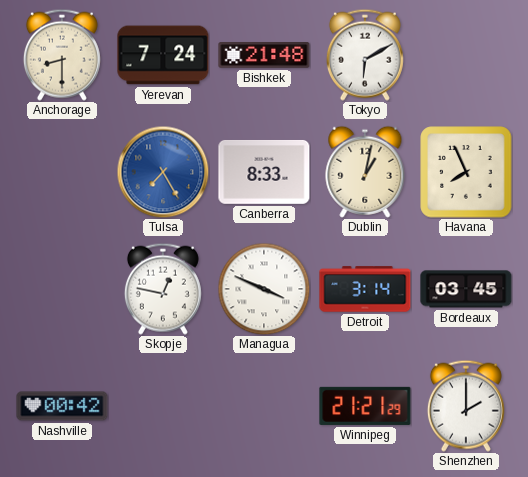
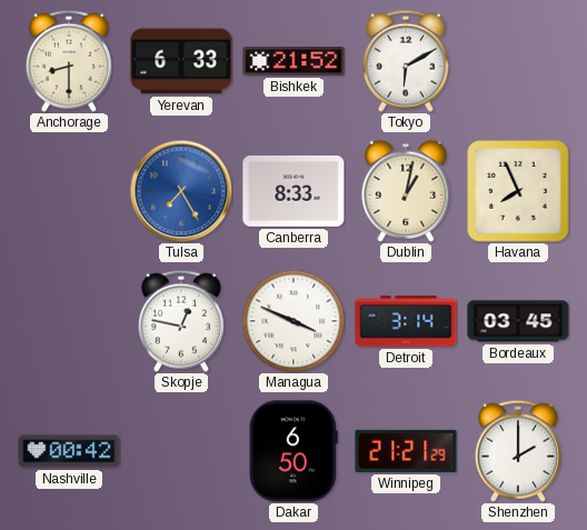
Yerevan: 7:24 -> 6:33 (181, 61)
Bishkek: 21:48 -> 21:52 (293, 62)
Dakar: none -> 6:50 (293, 451)
